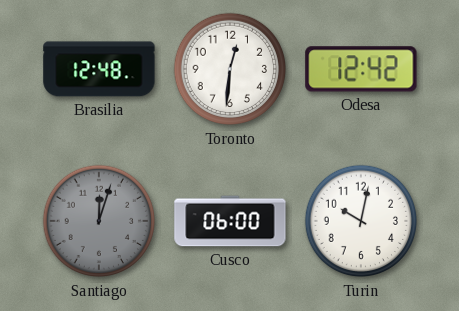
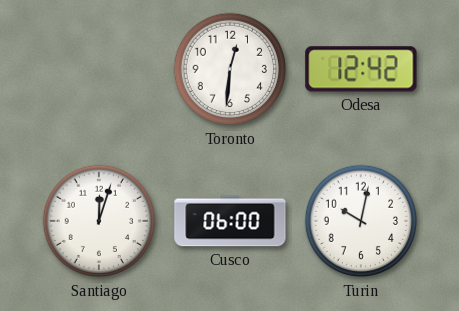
Brasilia: 12:48 -> none (99, 69)
Santiago dial: grey -> white (99, 221)
